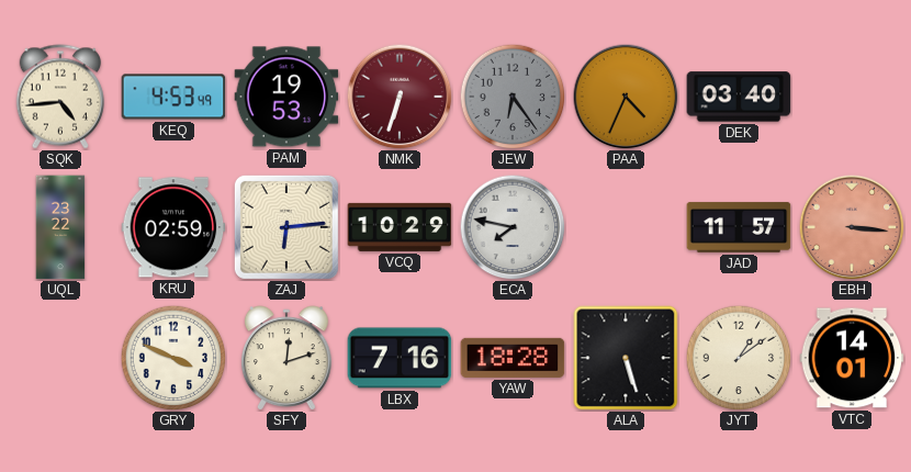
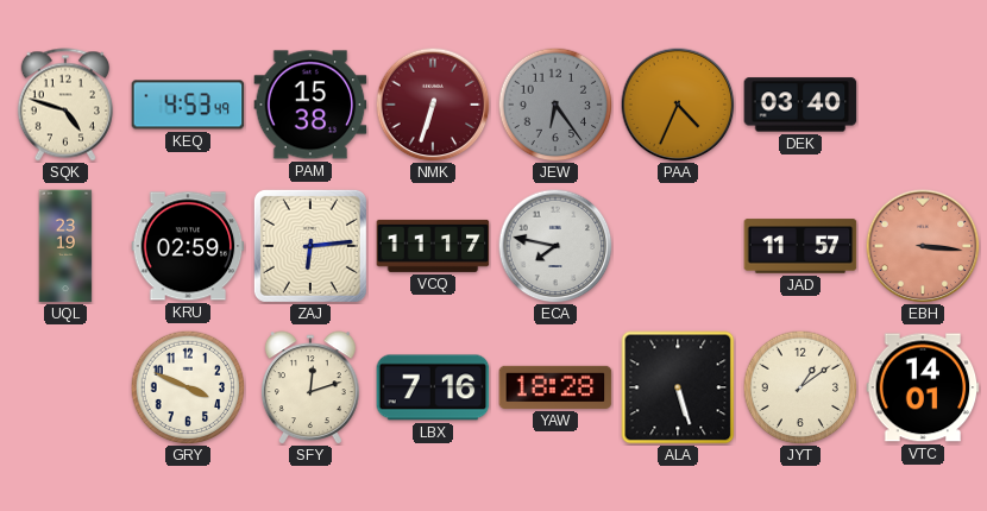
SQK: 4:44 -> 4:48 (65, 105)
PAM: 19:53 -> 15:38 (310, 105)
UQL: 23:22 -> 23:19 (65, 246)
VCQ: 10:29 -> 11:17 (433, 246)
